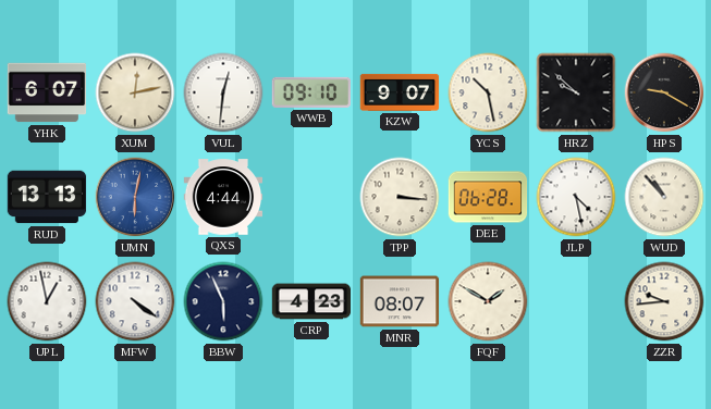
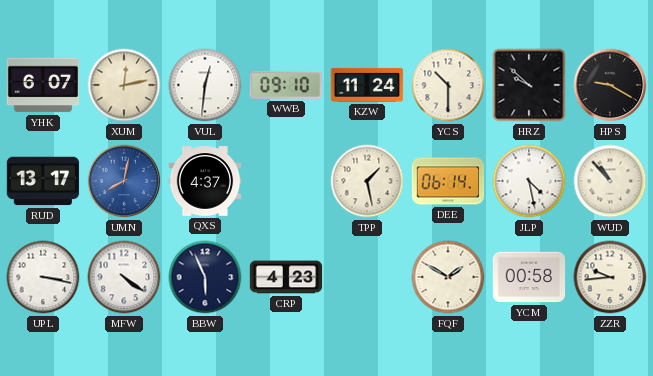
KZW: 9:07 -> 11:24 (367, 85)
YCS: 10:28 -> 10:30 (448, 85)
RUD: 13:13 -> 13:17 (43, 181)
UMN: 6:02 -> 8:02 (124, 181)
QXS: 4:44 -> 4:37 (205, 181)
TPP: 3:16 -> 1:28 (367, 181)
DEE: 06:28 -> 06:14 (448, 181)
UPL: 12:58 -> 3:17 (43, 277)
MNR: 08:07 -> none (400, 301)
YCM: none -> 00:58 (529, 277)
